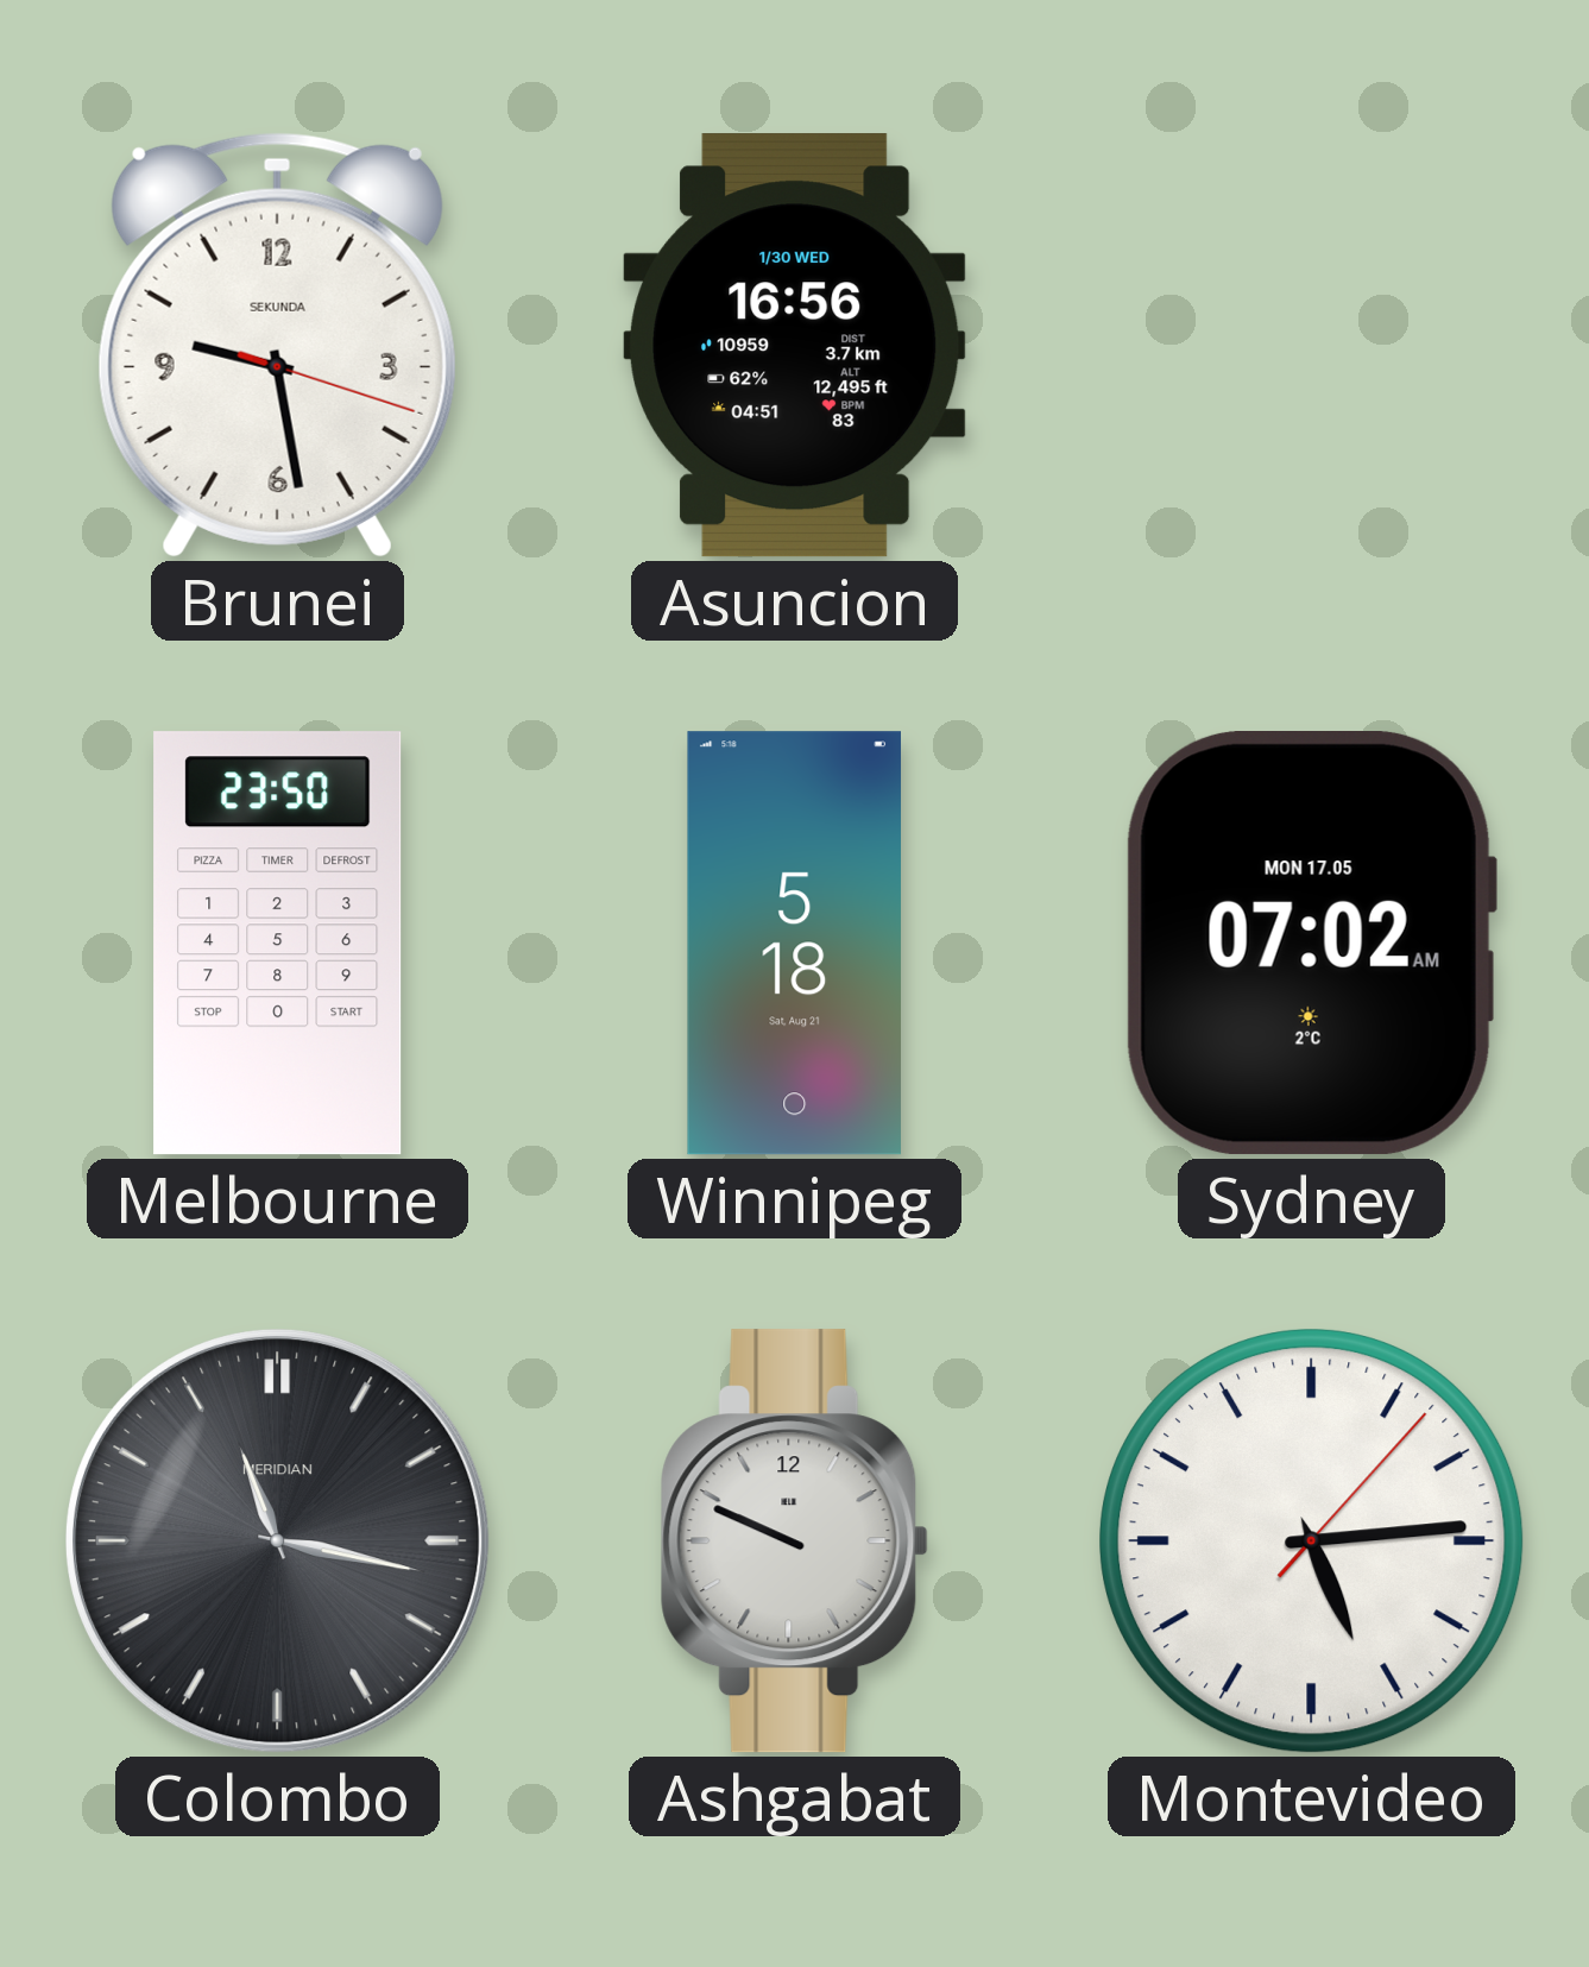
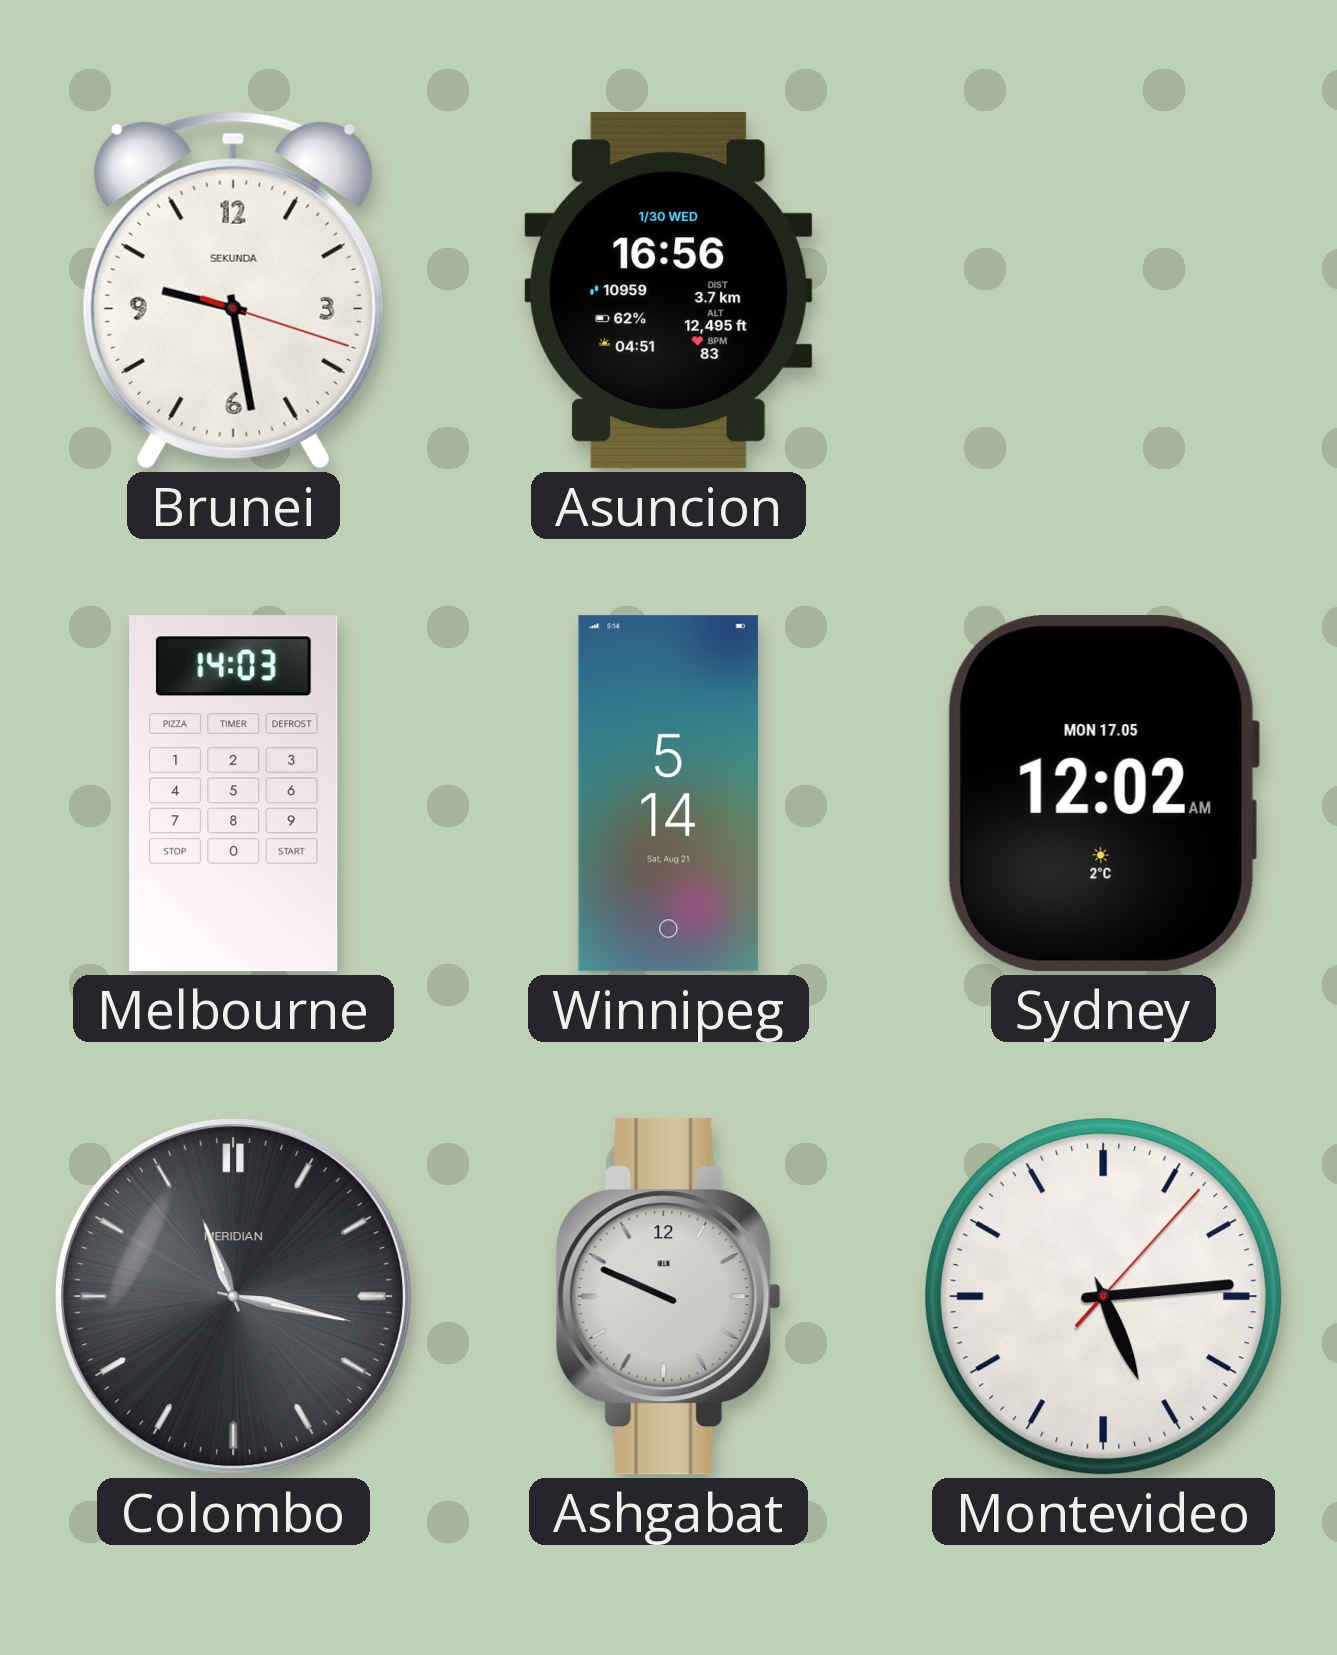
Melbourne: 23:50 -> 14:03 (234, 794)
Winnipeg: 5:18 -> 5:14 (668, 794)
Sydney: 07:02 -> 12:02 (1103, 794)
